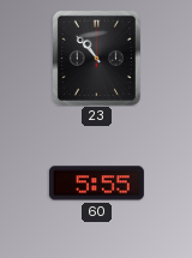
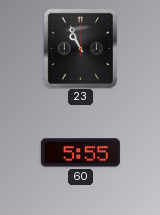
23: 10:53 -> 10:56 (80, 48)
